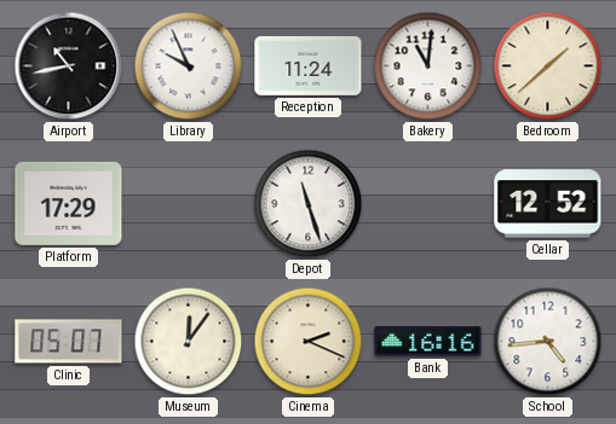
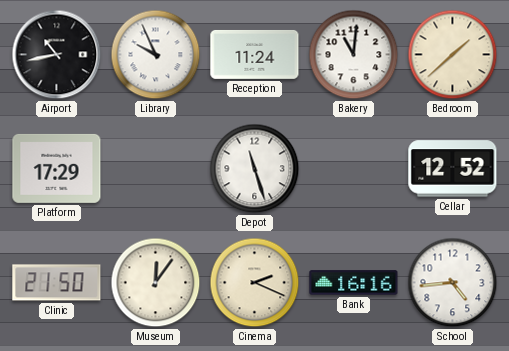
Clinic: 05:07 -> 21:50 (57, 283)
